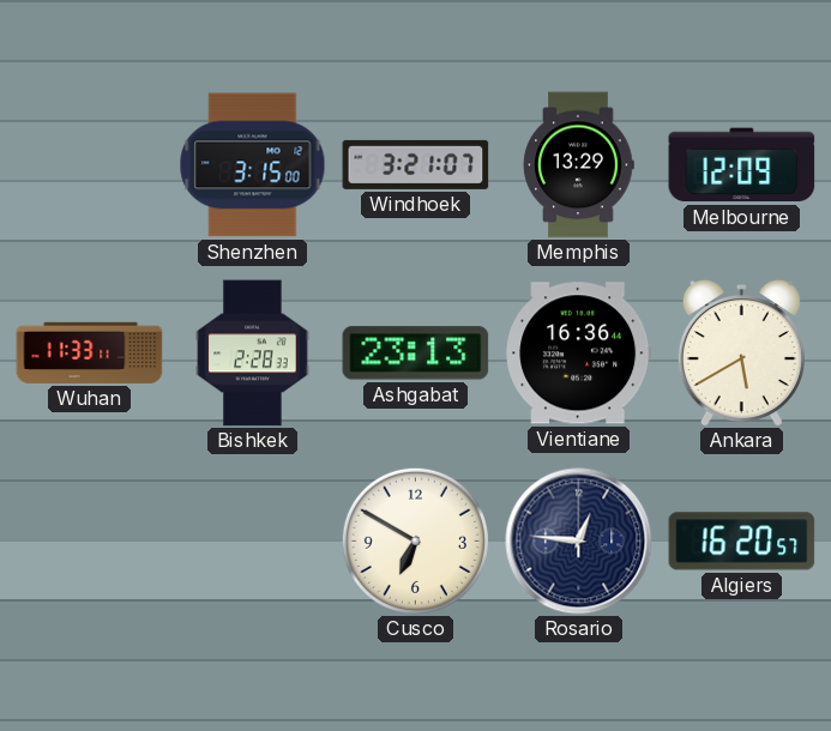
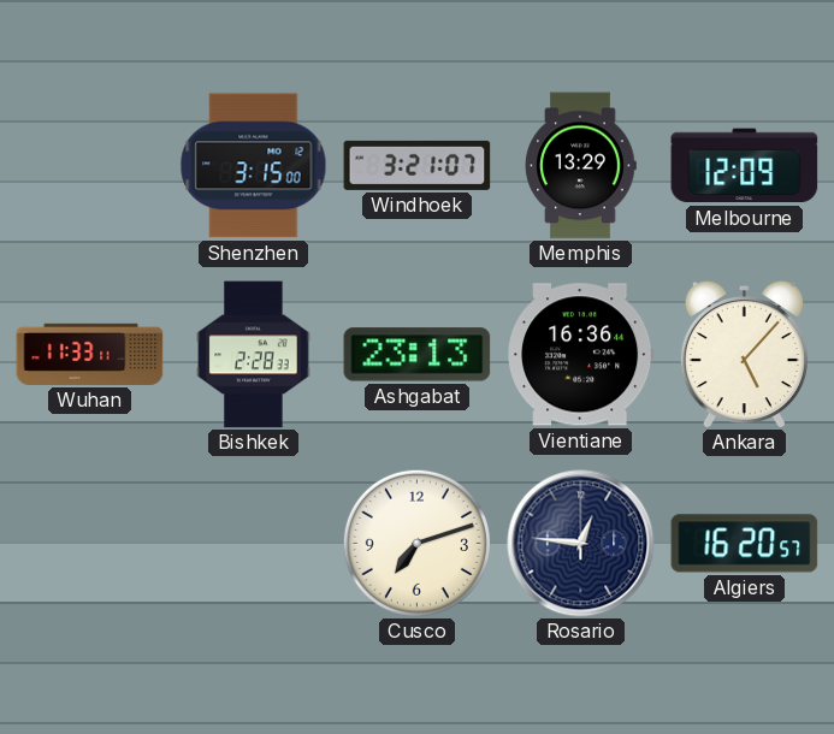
Ankara: 5:40 -> 5:07 (744, 354)
Cusco: 6:50 -> 7:12 (416, 543)
